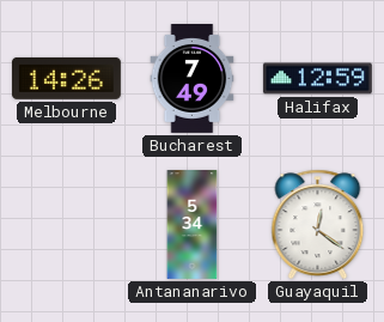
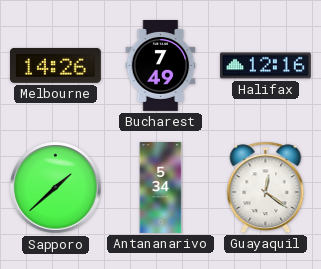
Halifax: 12:59 -> 12:16 (265, 66)
Sapporo: none -> 1:38 (56, 188)
